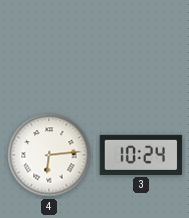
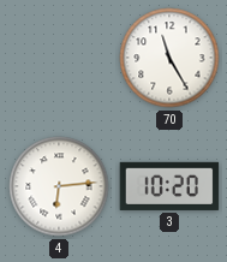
70: none -> 11:25 (169, 58)
3: 10:24 -> 10:20 (169, 186)
